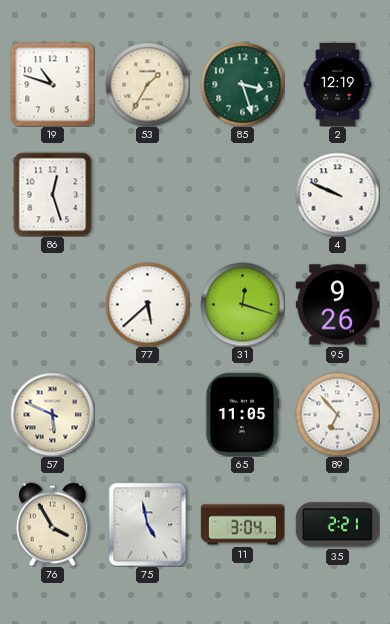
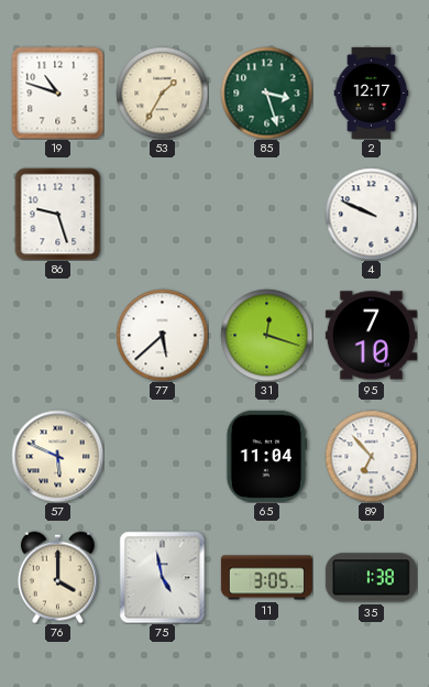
2: 12:19 -> 12:17 (372, 92)
86: 12:27 -> 9:27 (58, 214)
95: 9:26 -> 7:10 (371, 336)
65: 11:05 -> 11:04 (266, 456)
76: 3:55 -> 4:00 (57, 577)
11: 3:04 -> 3:05 (266, 578)
35: 2:21 -> 1:38 (371, 578)
